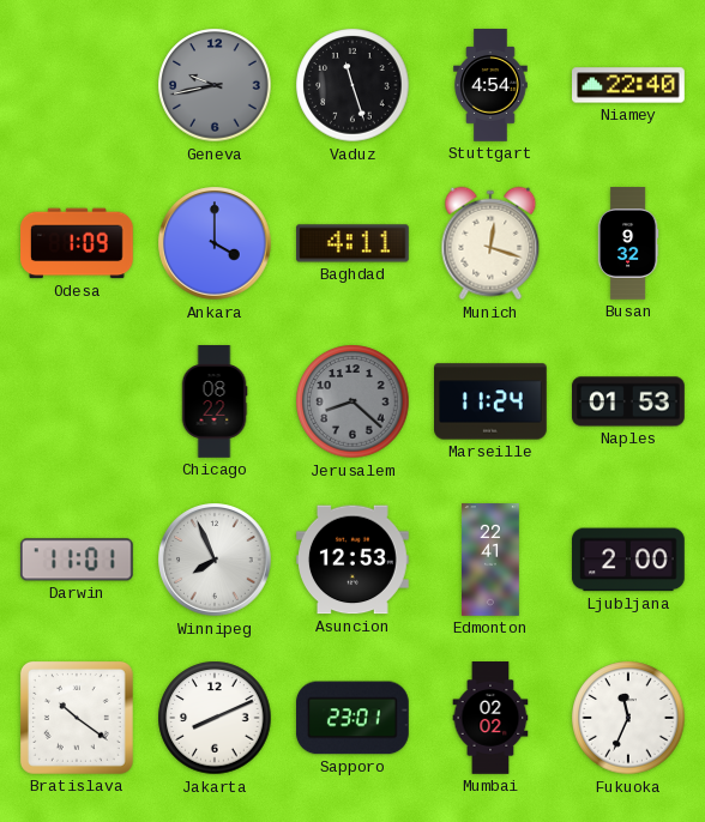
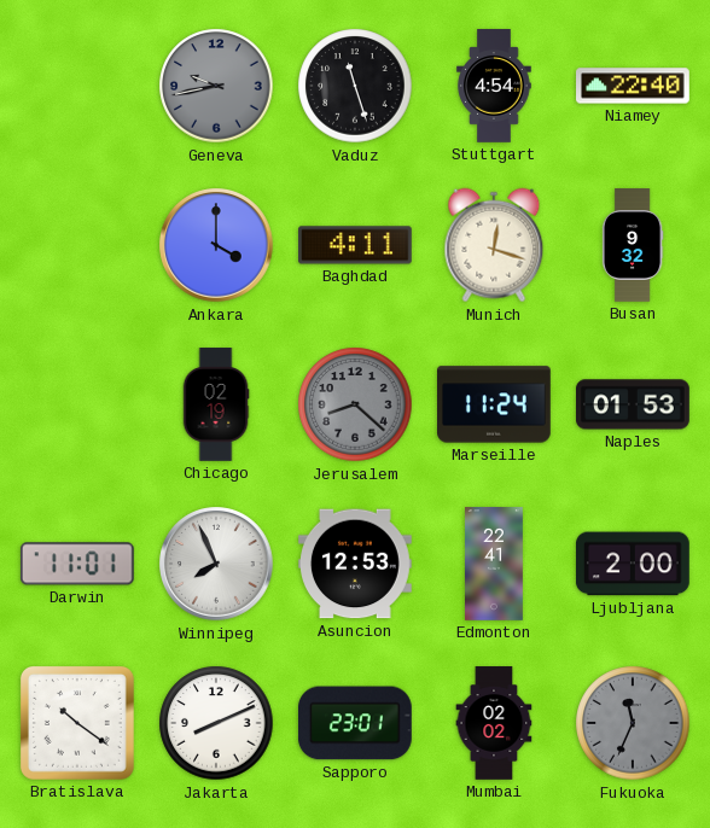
Odesa: 1:09 -> none (78, 243)
Chicago: 08:22 -> 02:19 (216, 404)
Fukuoka dial: white -> grey (633, 723)
